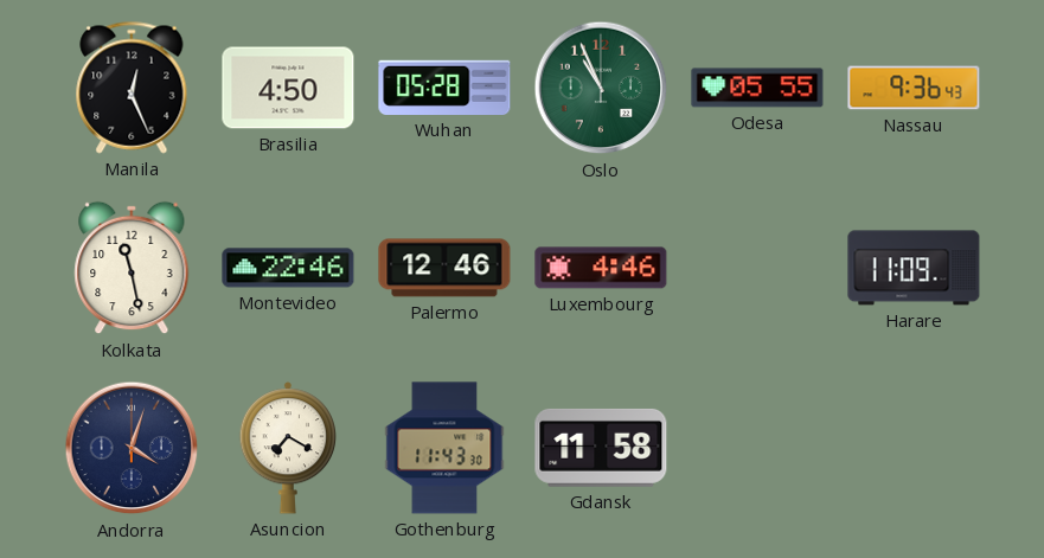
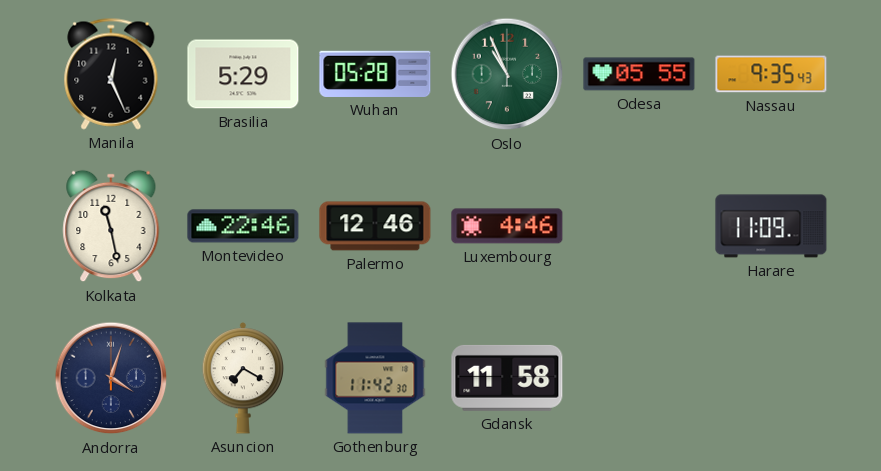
Brasilia: 4:50 -> 5:29 (243, 74)
Nassau: 9:36 -> 9:35 (771, 74)
Gothenburg: 11:43 -> 11:42 (375, 378)
